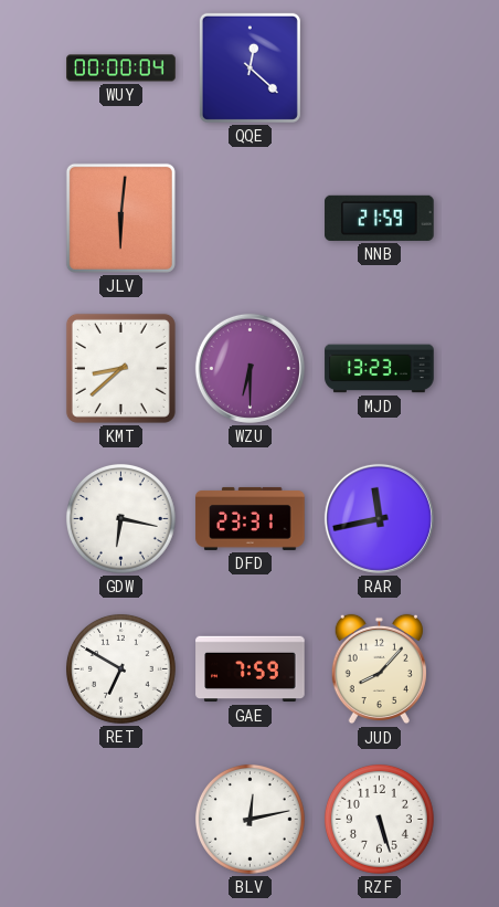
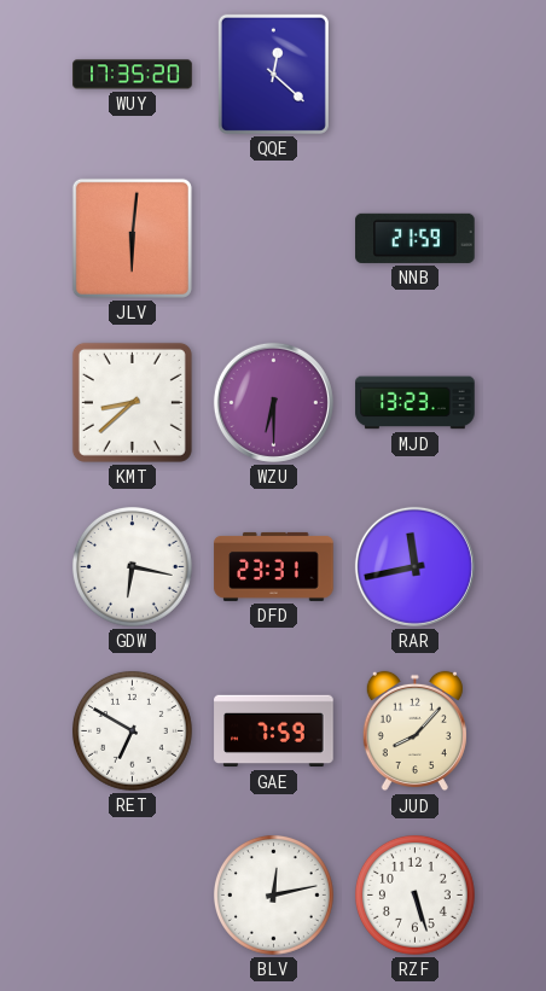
WUY: 00:00 -> 17:35 (133, 75)
